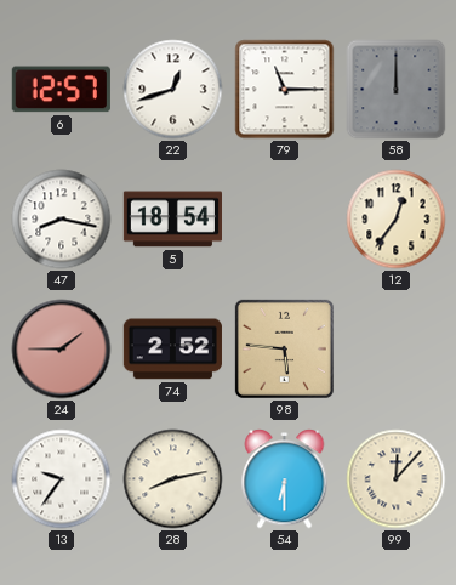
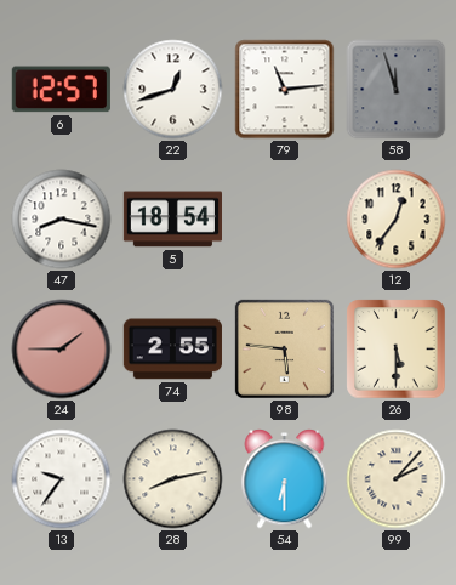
79: 11:15 -> 11:14 (285, 90)
58: 12:00 -> 11:57 (397, 90)
74: 2:52 -> 2:55 (172, 350)
26: none -> 5:30 (397, 350)
99: 12:07 -> 2:07 (397, 479)
